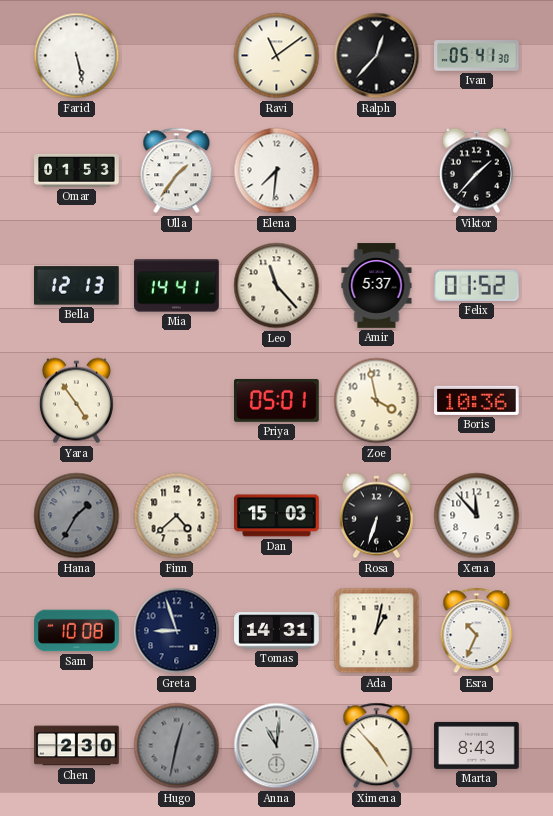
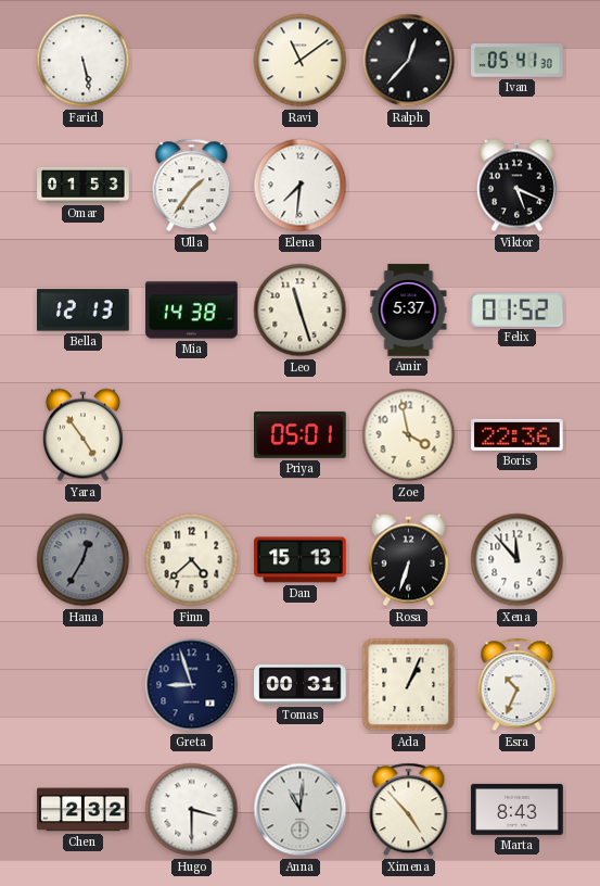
Viktor: 1:37 -> 5:19 (516, 186)
Mia: 14:41 -> 14:38 (192, 311)
Leo: 11:23 -> 11:27 (301, 311)
Boris: 10:36 -> 22:36 (518, 434)
Hana: 1:35 -> 12:35 (84, 560)
Dan: 15:03 -> 15:13 (301, 560)
Sam: 10:08 -> none (77, 631)
Tomas: 14:31 -> 00:31 (301, 685)
Ada: 1:02 -> 1:04 (409, 685)
Chen: 2:30 -> 2:32 (84, 810)
Hugo: 12:32 -> 3:30 (192, 810)
Hugo dial: grey -> white (192, 810)
